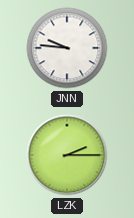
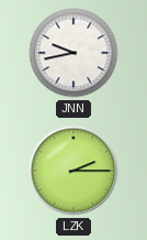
JNN: 9:46 -> 9:43 (73, 53)
